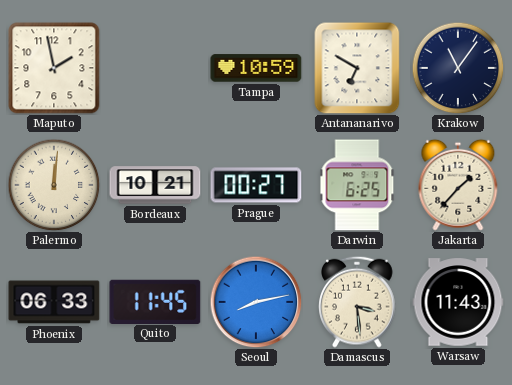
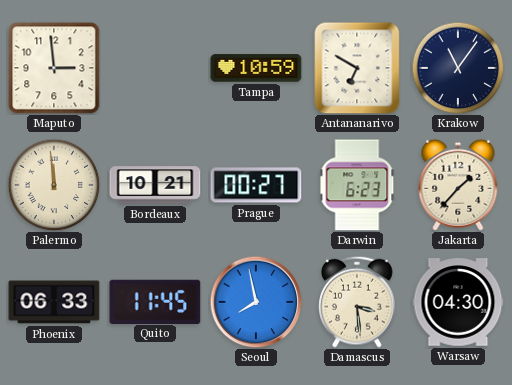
Maputo: 1:58 -> 2:59 (54, 68)
Palermo: 12:01 -> 11:59 (54, 185)
Darwin: 6:25 -> 6:23 (357, 185)
Seoul: 8:13 -> 7:58 (256, 302)
Warsaw: 11:43 -> 04:30 (458, 302)
